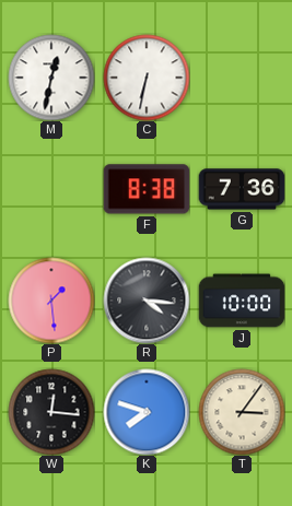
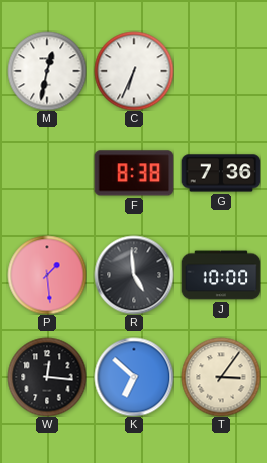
C: 6:32 -> 6:34 (134, 71)
R: 4:16 -> 4:59 (134, 275)
K: 7:48 -> 6:52 (134, 377)
